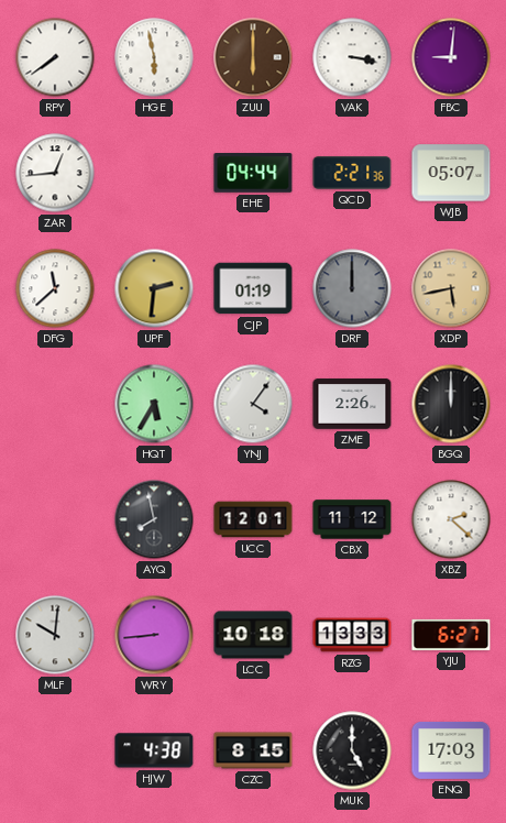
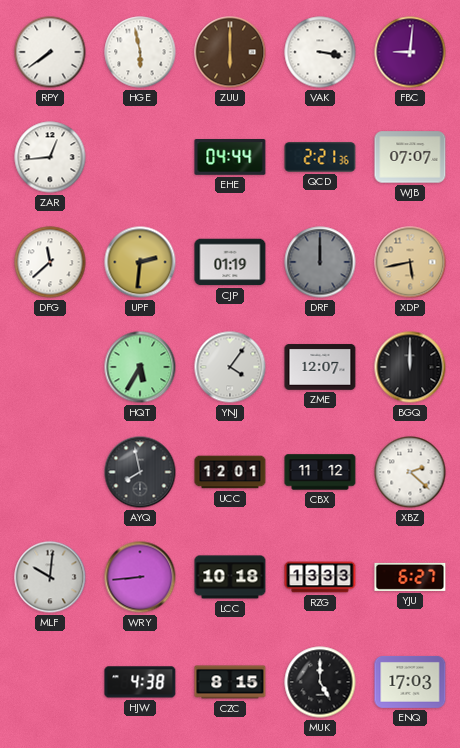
WJB: 05:07 -> 07:07 (410, 157)
ZME: 2:26 -> 12:07 (320, 367)
